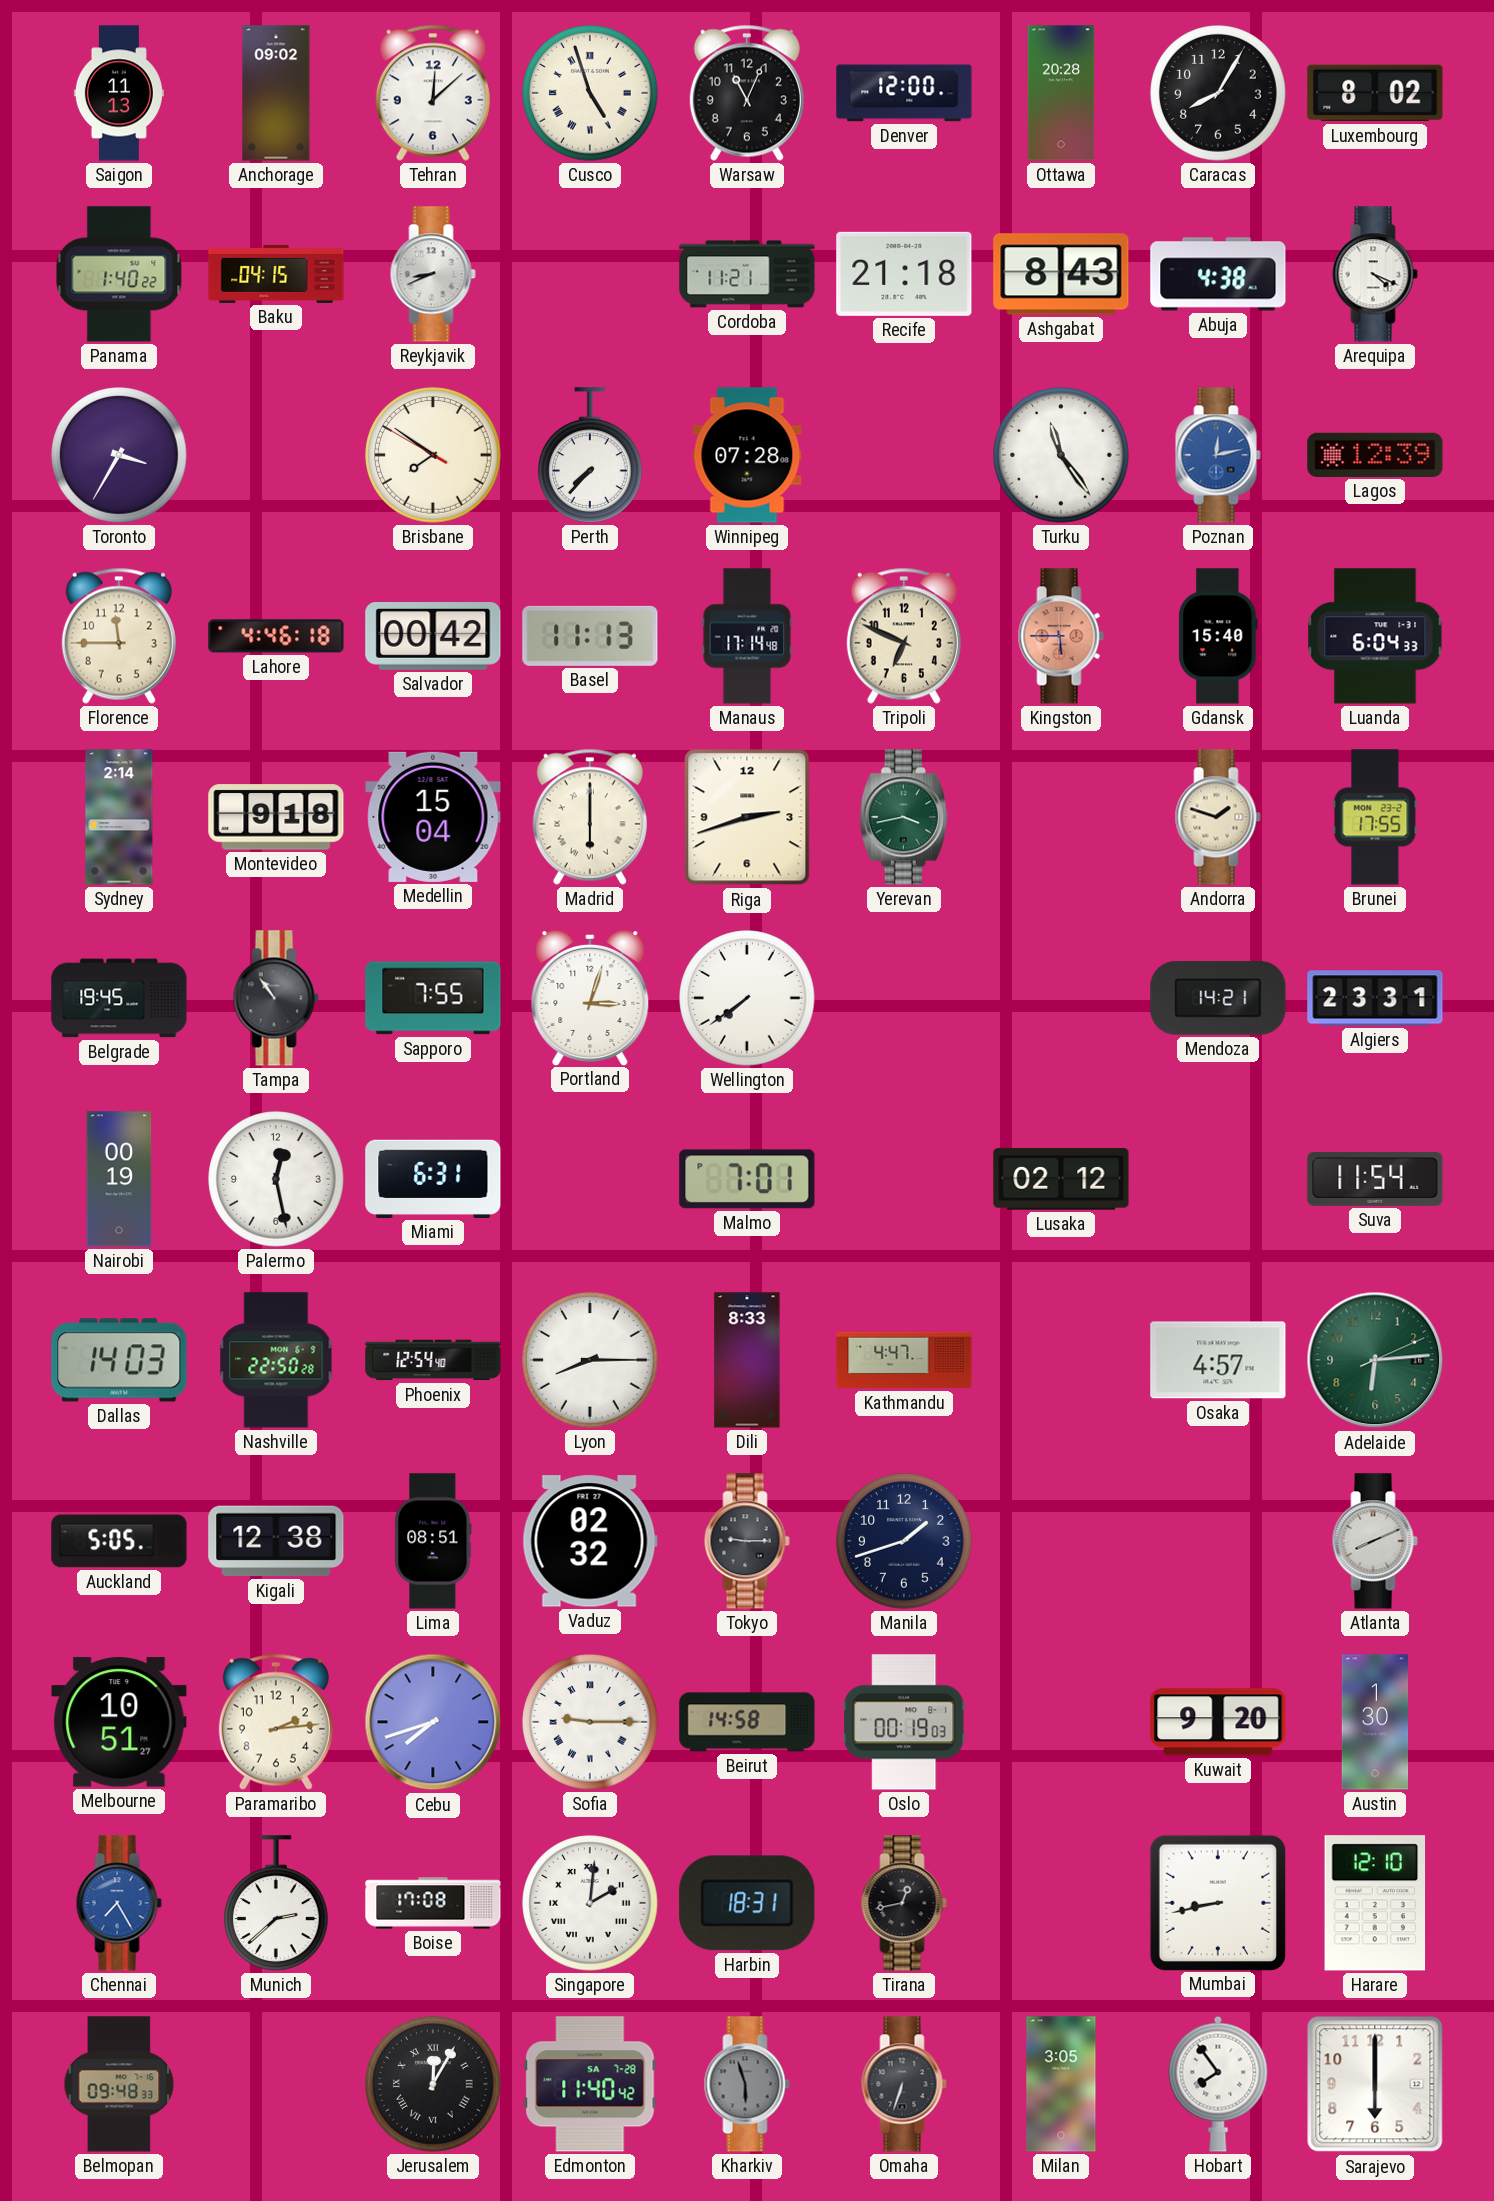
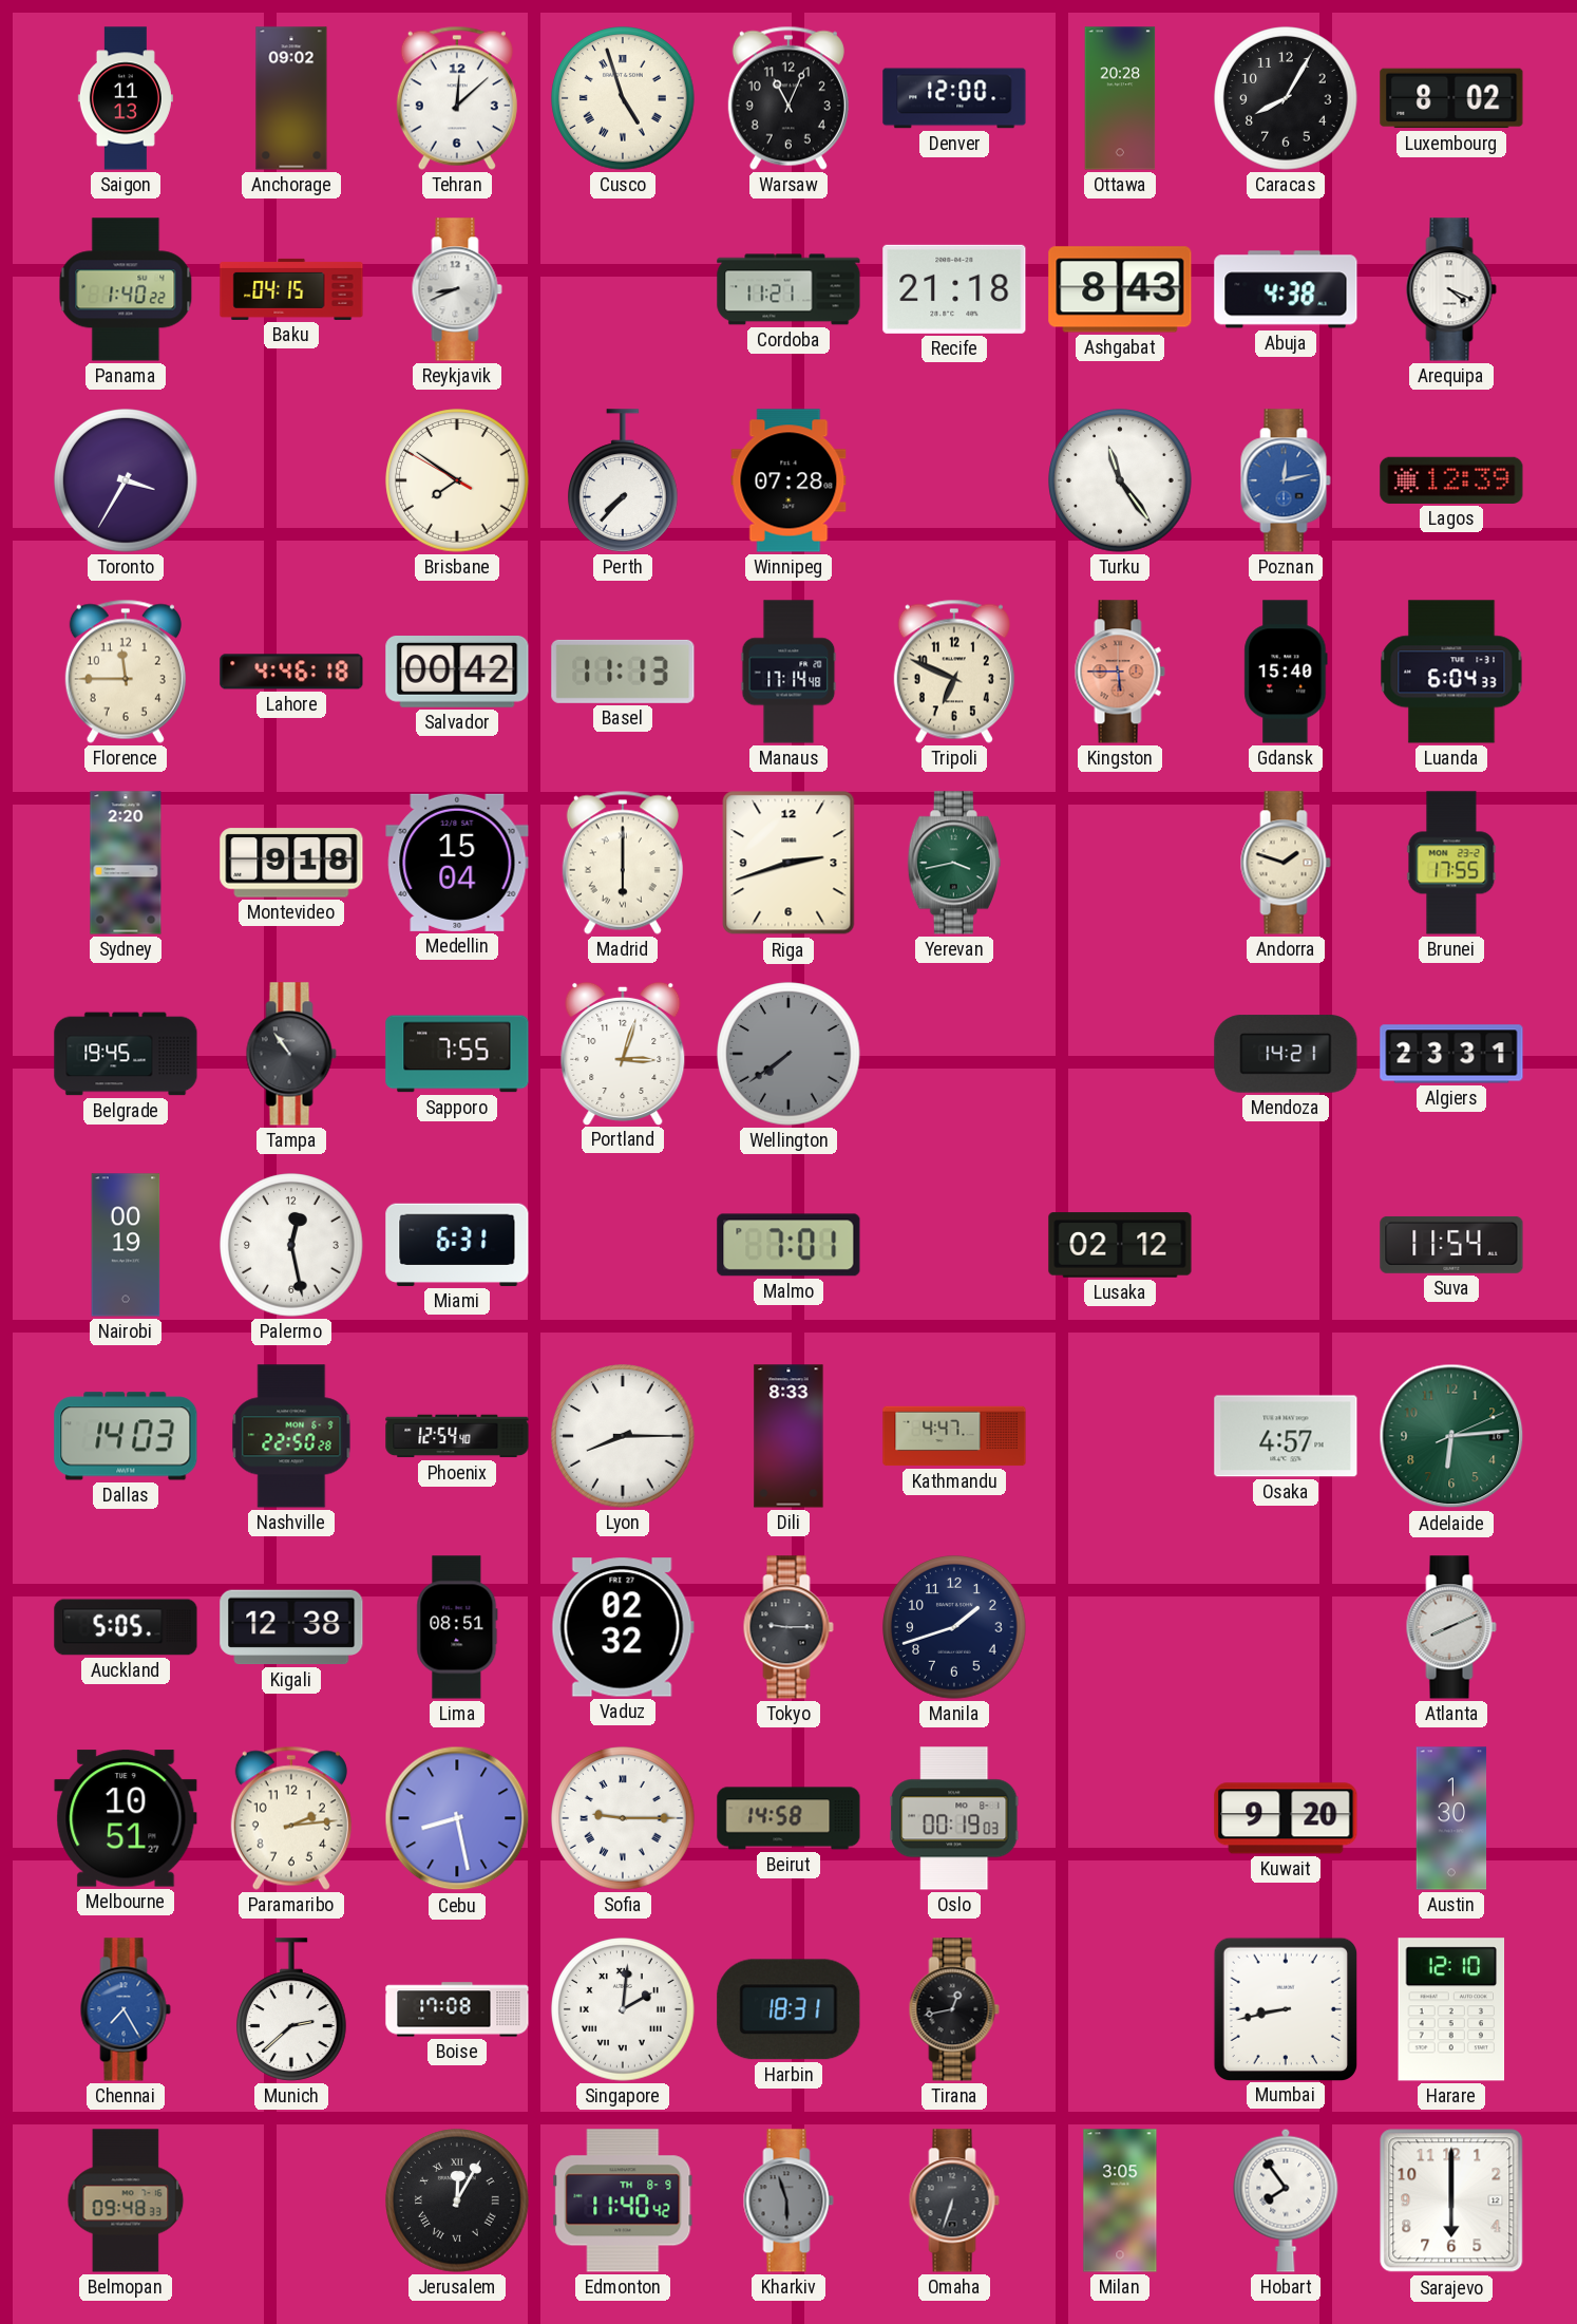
Sydney: 2:14 -> 2:20 (126, 863)
Wellington dial: white -> grey (788, 1054)
Cebu: 7:42 -> 8:28 (457, 1818)
Edmonton date: SA 7-28 -> TH 8-9 (623, 2200)
